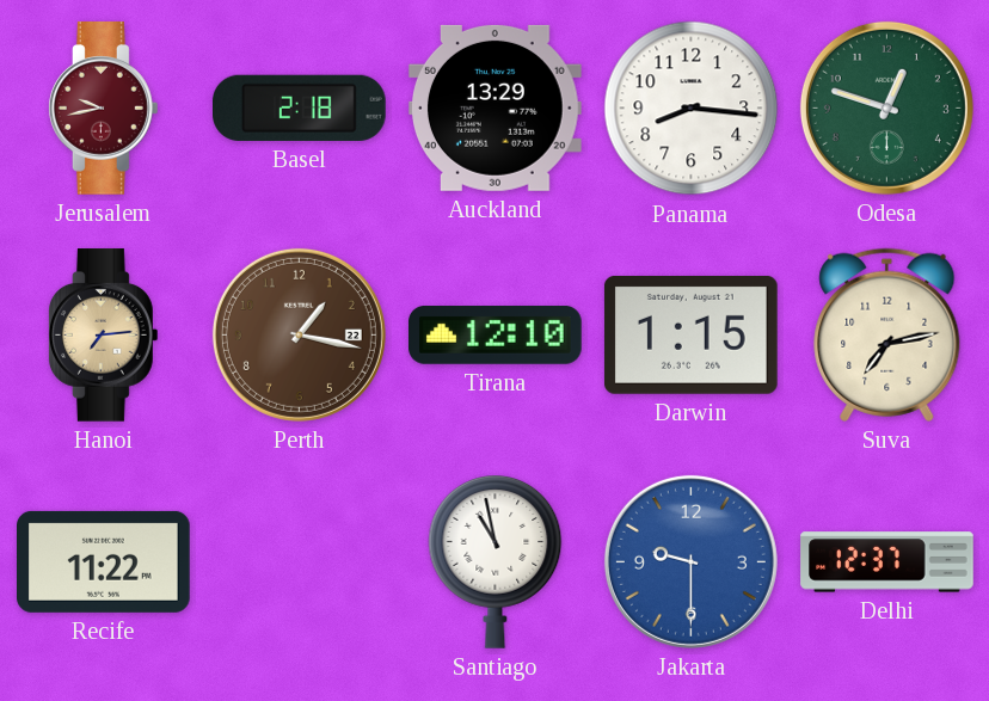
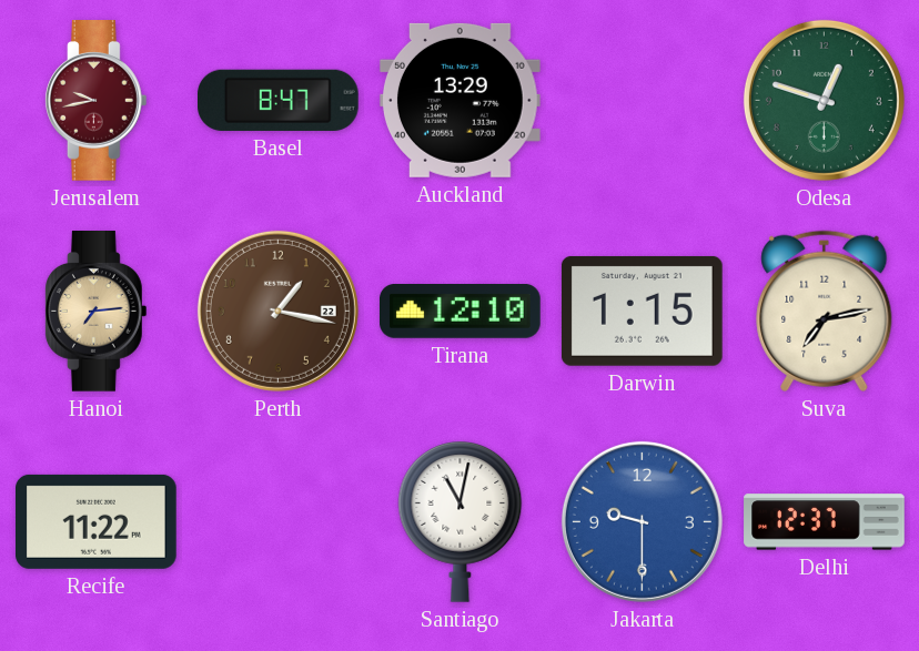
Basel: 2:18 -> 8:47 (279, 100)
Panama: 8:16 -> none (692, 109)
Santiago: 10:58 -> 11:02 (461, 522)
